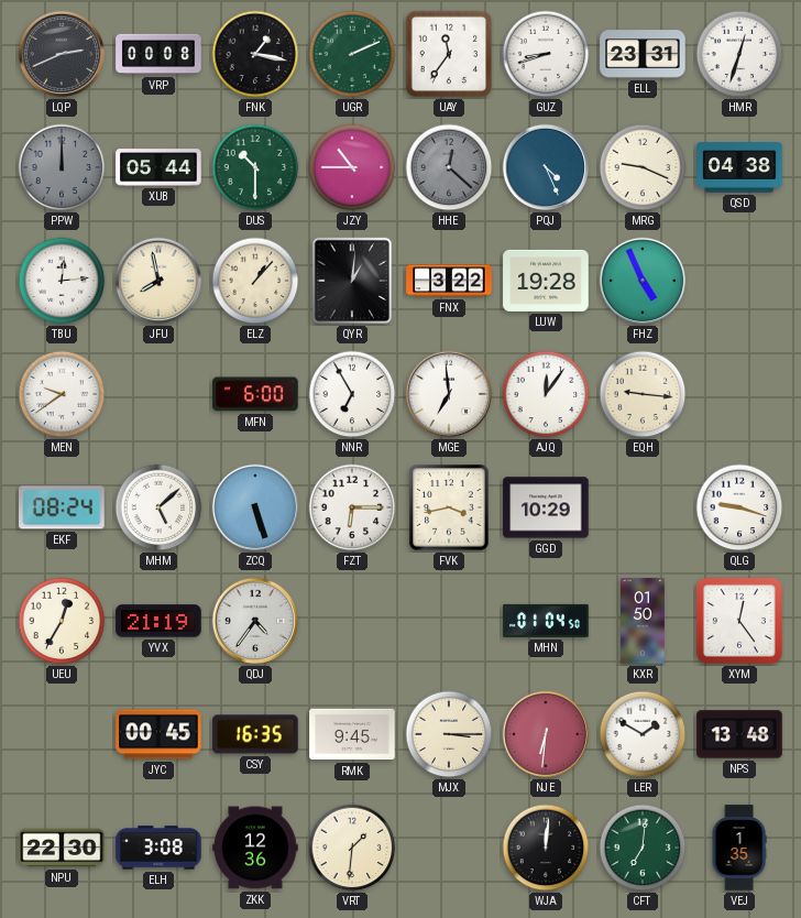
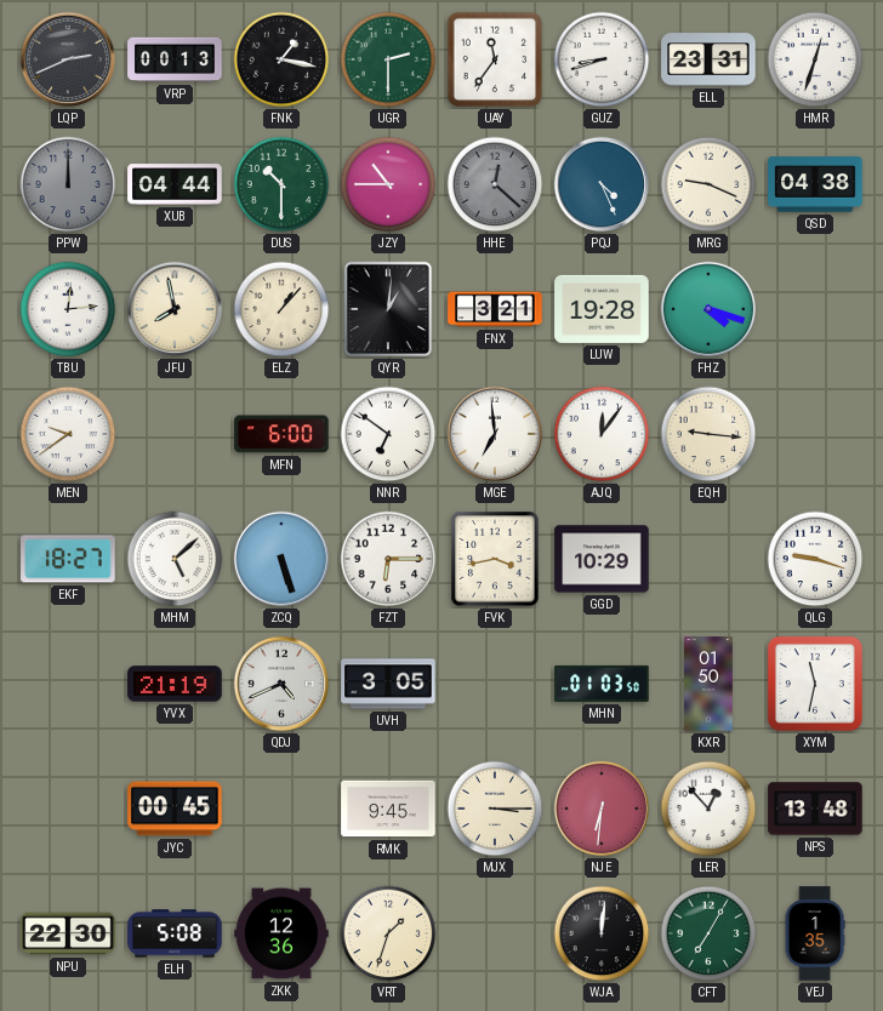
VRP: 00:08 -> 00:13 (175, 59)
UGR: 2:11 -> 2:30 (388, 59)
XUB: 05:44 -> 04:44 (175, 184)
FNX: 3:22 -> 3:21 (495, 309)
FHZ: 4:56 -> 4:18 (708, 309)
NNR: 6:55 -> 6:51 (388, 434)
EKF: 08:24 -> 18:27 (68, 559)
UEU: 12:35 -> none (62, 621)
QDJ: 4:36 -> 4:41 (281, 684)
UVH: none -> 3:05 (388, 684)
MHN: 01:04 -> 01:03 (602, 684)
XYM: 12:24 -> 11:32 (815, 684)
CSY: 16:35 -> none (255, 734)
LER: 1:50 -> 12:53 (708, 809)
ELH: 3:08 -> 5:08 (175, 933)
VRT: 1:31 -> 1:33 (388, 933)
CFT: 7:01 -> 7:05 (708, 933)
